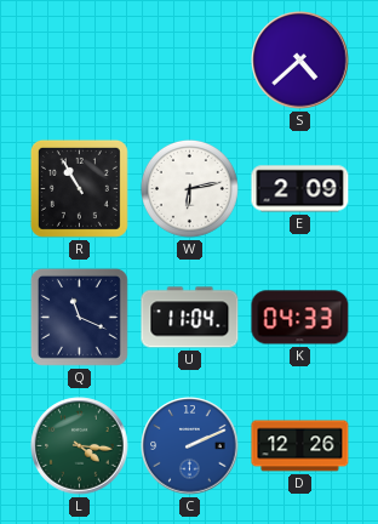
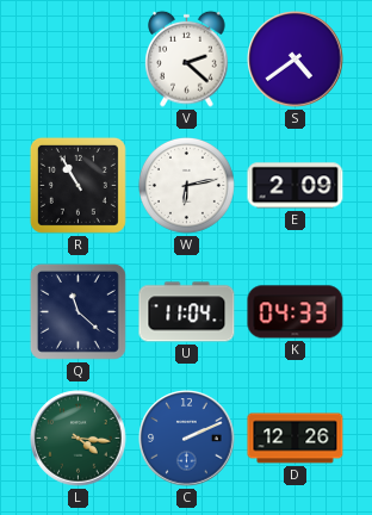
V: none -> 2:22 (187, 58)
S: 4:38 -> 4:39 (296, 60)
Q: 11:19 -> 11:22 (77, 311)
